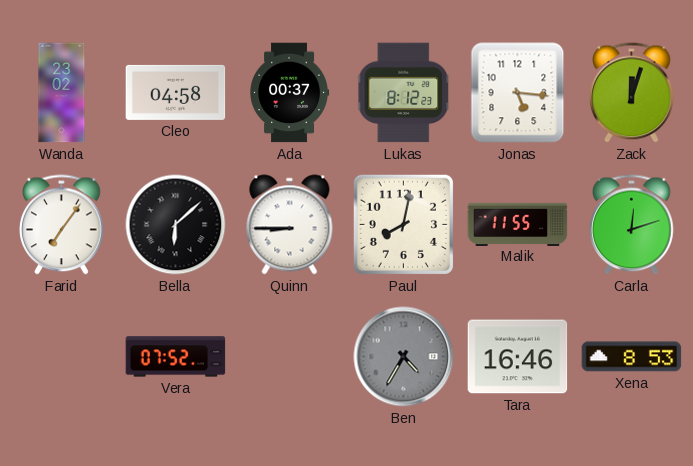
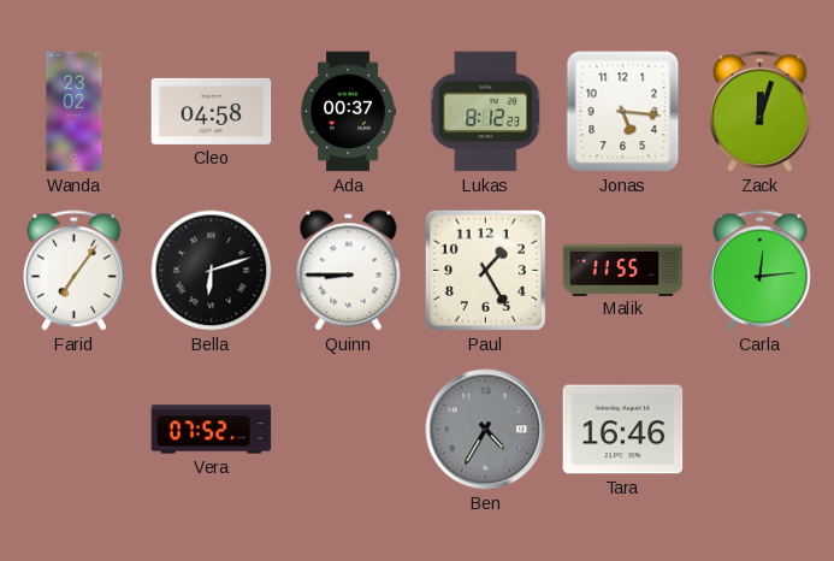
Bella: 6:08 -> 6:12 (212, 271)
Paul: 8:02 -> 1:25 (485, 270)
Carla: 12:12 -> 12:14 (761, 271)
Xena: 8:53 -> none (632, 357)
